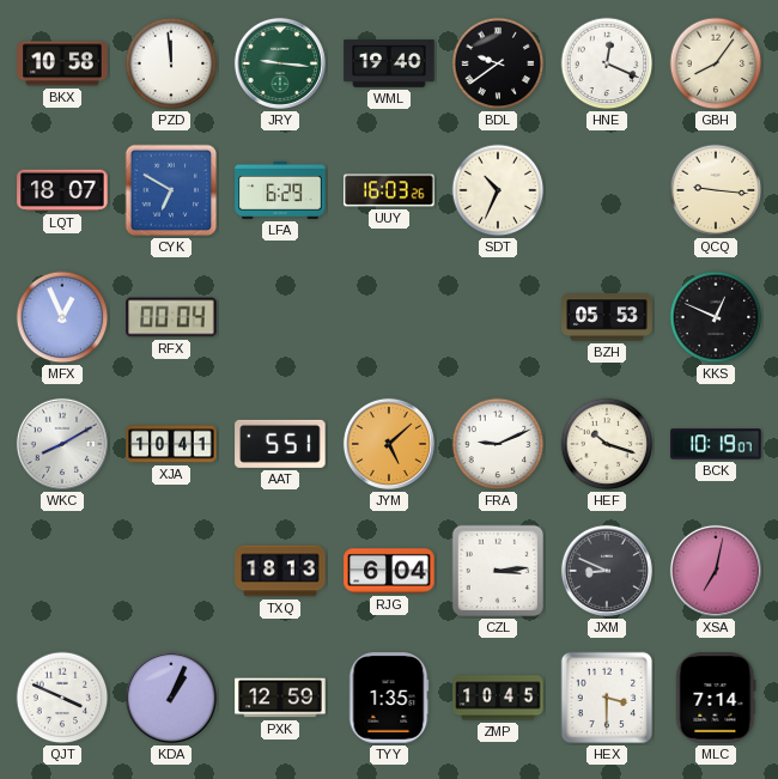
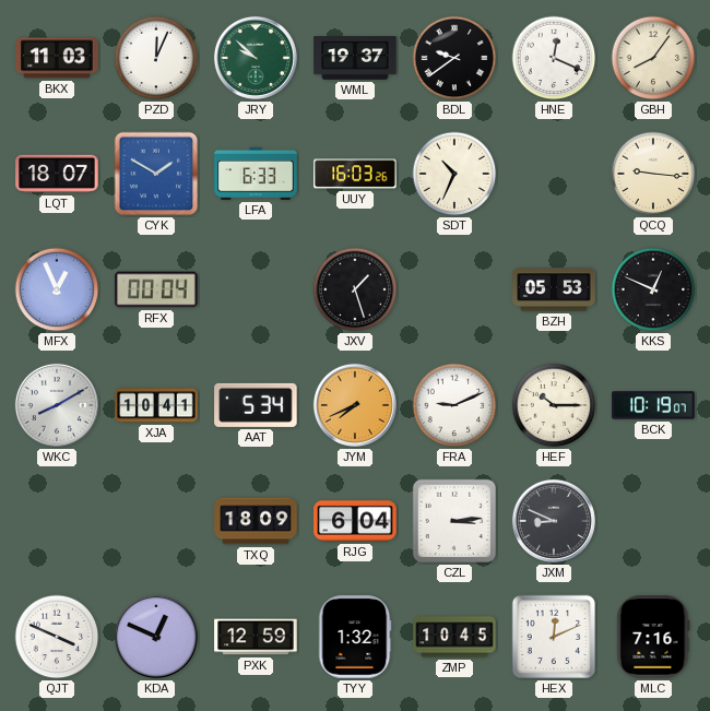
BKX: 10:58 -> 11:03 (57, 58)
PZD: 11:59 -> 12:04 (156, 58)
JRY: 9:16 -> 9:52 (256, 58)
WML: 19:40 -> 19:37 (355, 59)
CYK: 6:50 -> 1:50 (156, 174)
LFA: 6:29 -> 6:33 (256, 174)
JXV: none -> 1:27 (355, 289)
AAT: 5:51 -> 5:34 (256, 405)
JYM: 5:08 -> 7:41 (355, 405)
HEF: 10:18 -> 10:15 (554, 405)
TXQ: 18:13 -> 18:09 (256, 521)
XSA: 7:02 -> none (716, 571)
KDA: 1:04 -> 12:49 (156, 637)
TYY: 1:35 -> 1:32 (355, 637)
HEX: 3:30 -> 12:11 (554, 637)
MLC: 7:14 -> 7:16 (653, 637)
